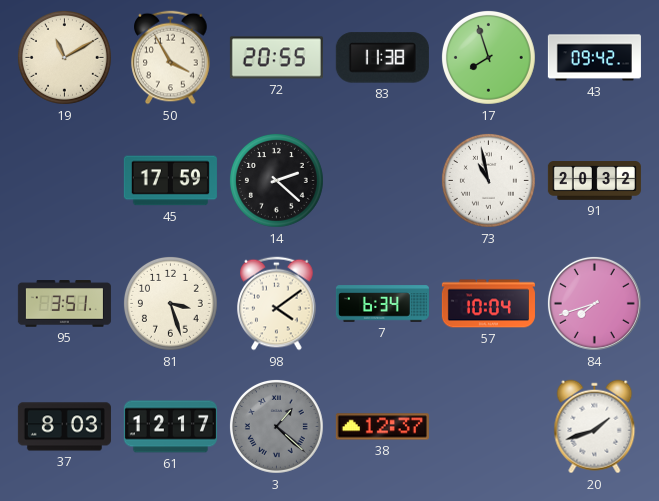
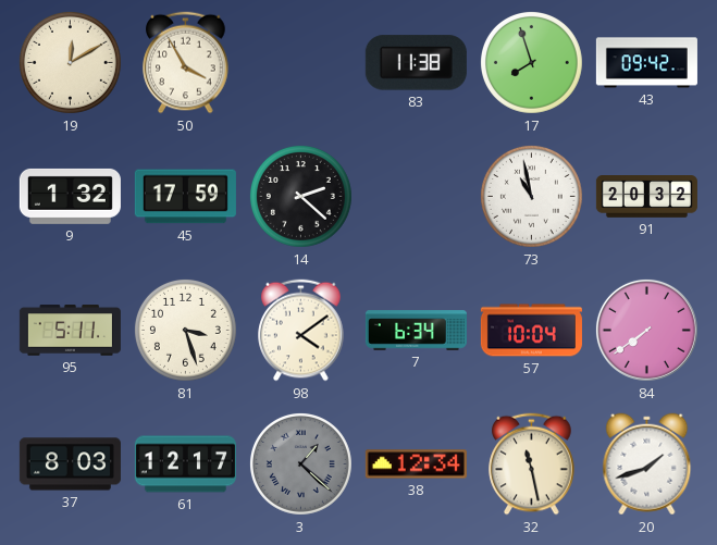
19: 11:10 -> 12:10 (70, 62)
72: 20:55 -> none (276, 58)
9: none -> 1:32 (70, 196)
95: 3:51 -> 5:11 (70, 331)
84: 7:42 -> 7:39 (646, 330)
38: 12:37 -> 12:34 (416, 465)
32: none -> 11:28 (532, 465)
